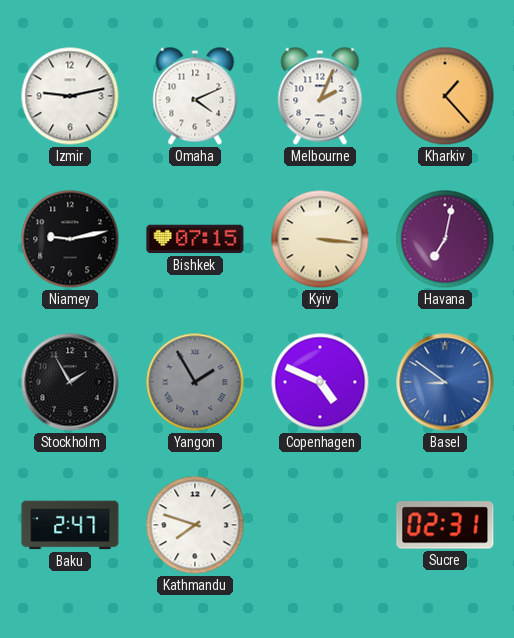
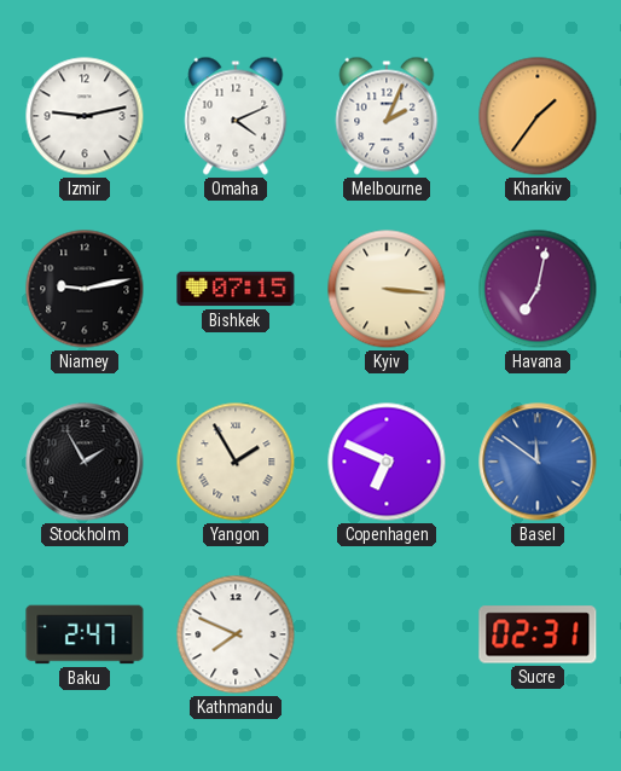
Kharkiv: 1:23 -> 1:36 (538, 116)
Yangon dial: grey -> cream (236, 462)
Copenhagen: 4:49 -> 6:49 (387, 462)
Basel: 8:51 -> 11:51 (538, 462)
Kathmandu: 7:48 -> 7:49 (236, 634)
